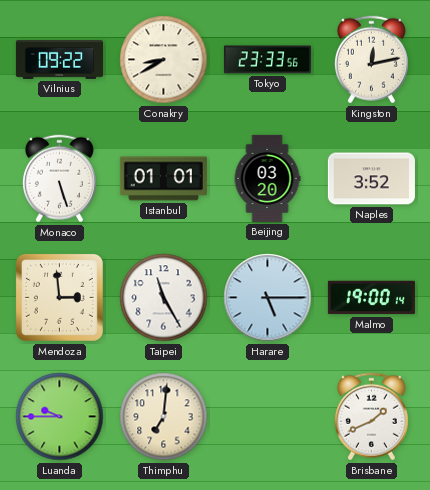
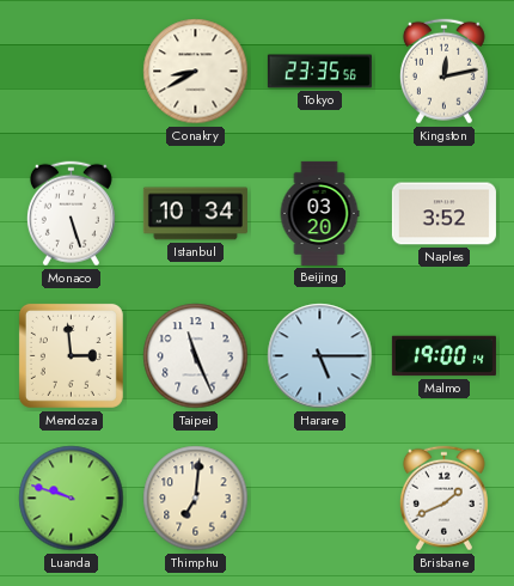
Vilnius: 09:22 -> none (59, 60)
Tokyo: 23:33 -> 23:35 (319, 72)
Istanbul: 01:01 -> 10:34 (195, 214)
Taipei: 11:25 -> 11:26 (196, 356)
Luanda: 9:45 -> 9:48 (72, 499)
